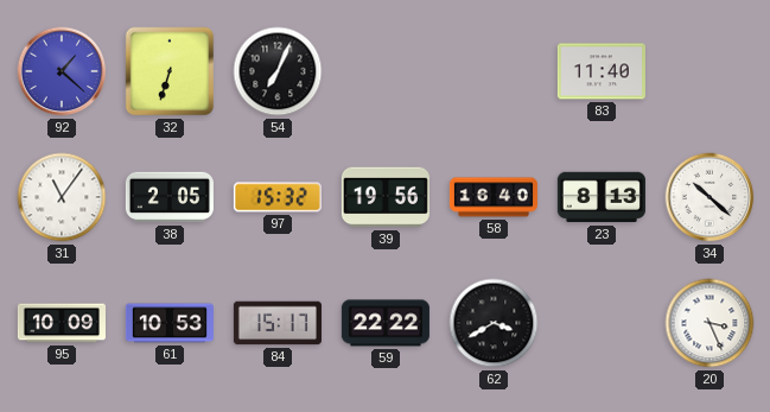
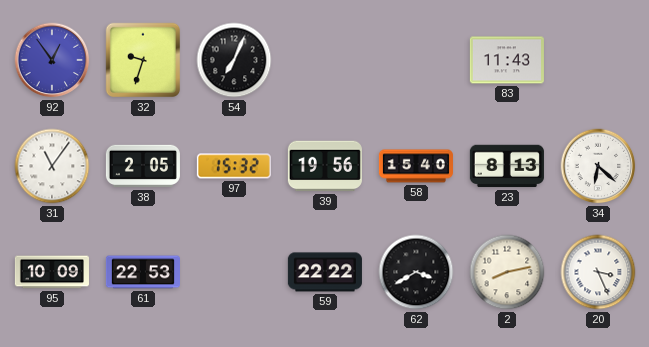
92: 1:22 -> 12:54 (52, 60)
32: 6:33 -> 9:33 (143, 60)
83: 11:40 -> 11:43 (507, 60)
58: 16:40 -> 15:40 (416, 166)
34: 10:22 -> 6:22 (598, 166)
61: 10:53 -> 22:53 (143, 272)
84: 15:17 -> none (278, 323)
2: none -> 8:13 (507, 272)
